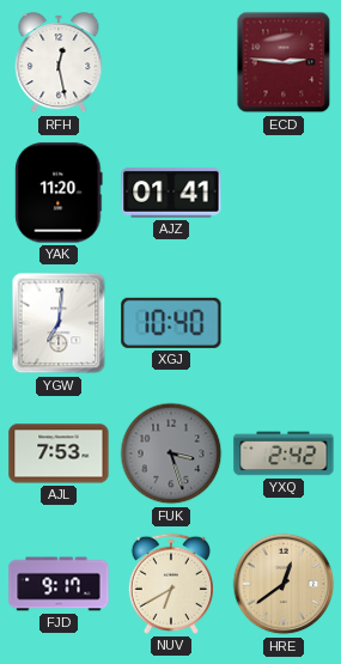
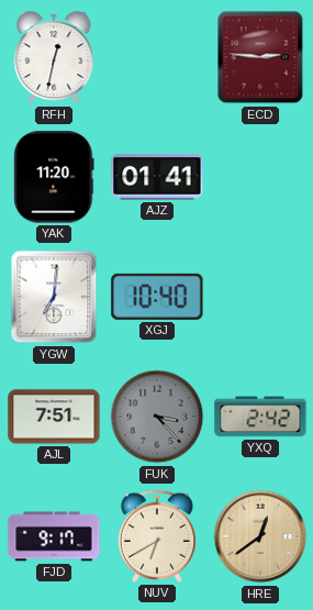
RFH: 12:28 -> 12:32 (54, 58)
AJL: 7:53 -> 7:51 (54, 417)
FUK: 3:27 -> 3:23 (157, 417)
